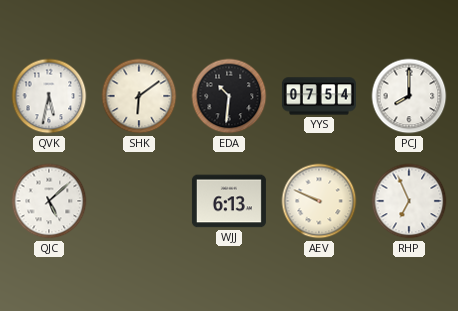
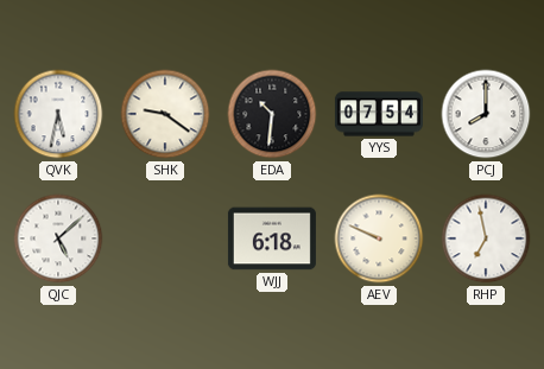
SHK: 6:09 -> 9:21 (165, 114)
WJJ: 6:13 -> 6:18 (272, 238)
RHP: 6:56 -> 6:58 (486, 238)
